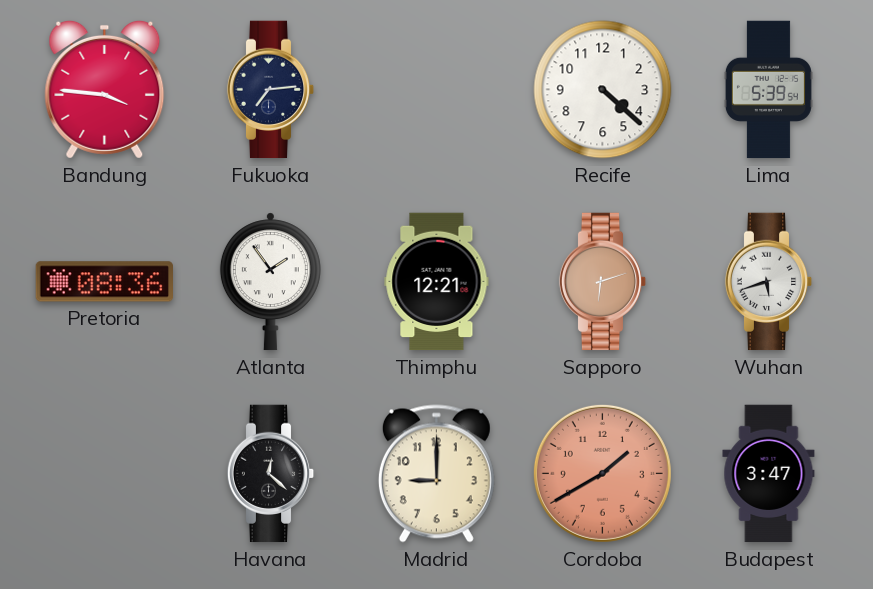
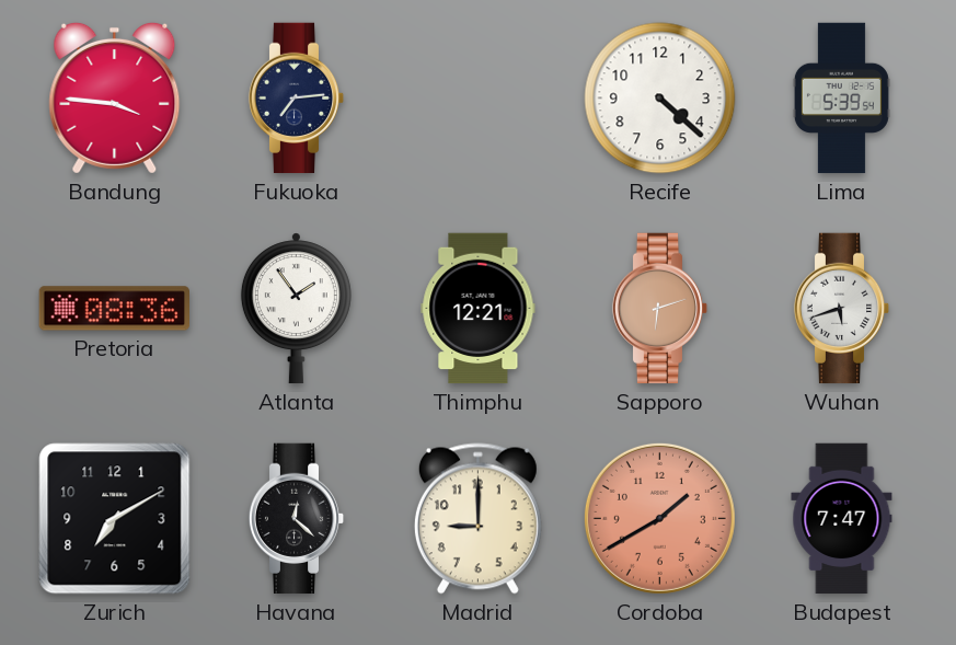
Zurich: none -> 7:10 (115, 519)
Budapest: 3:47 -> 7:47 (842, 519)
